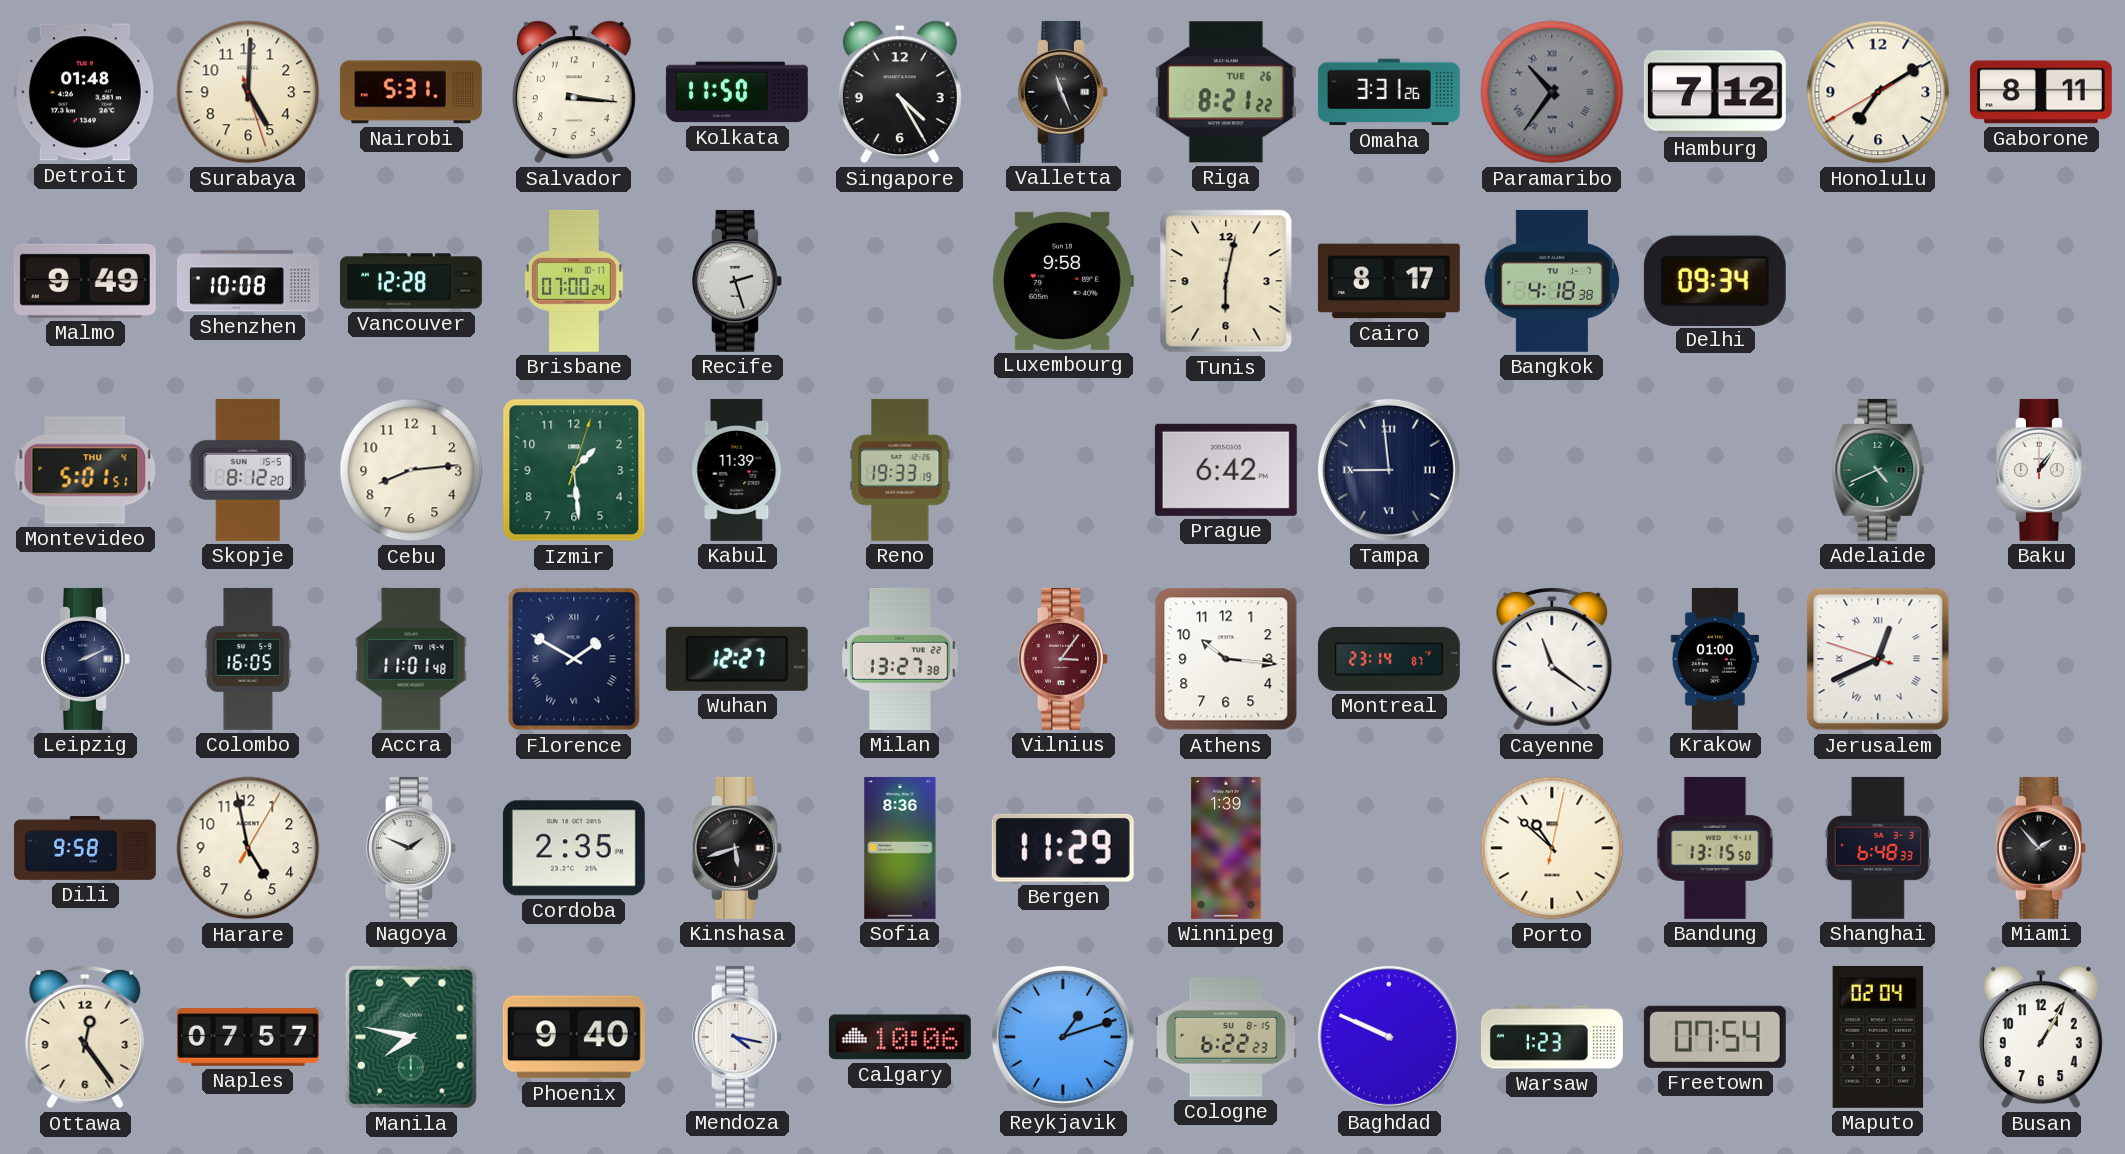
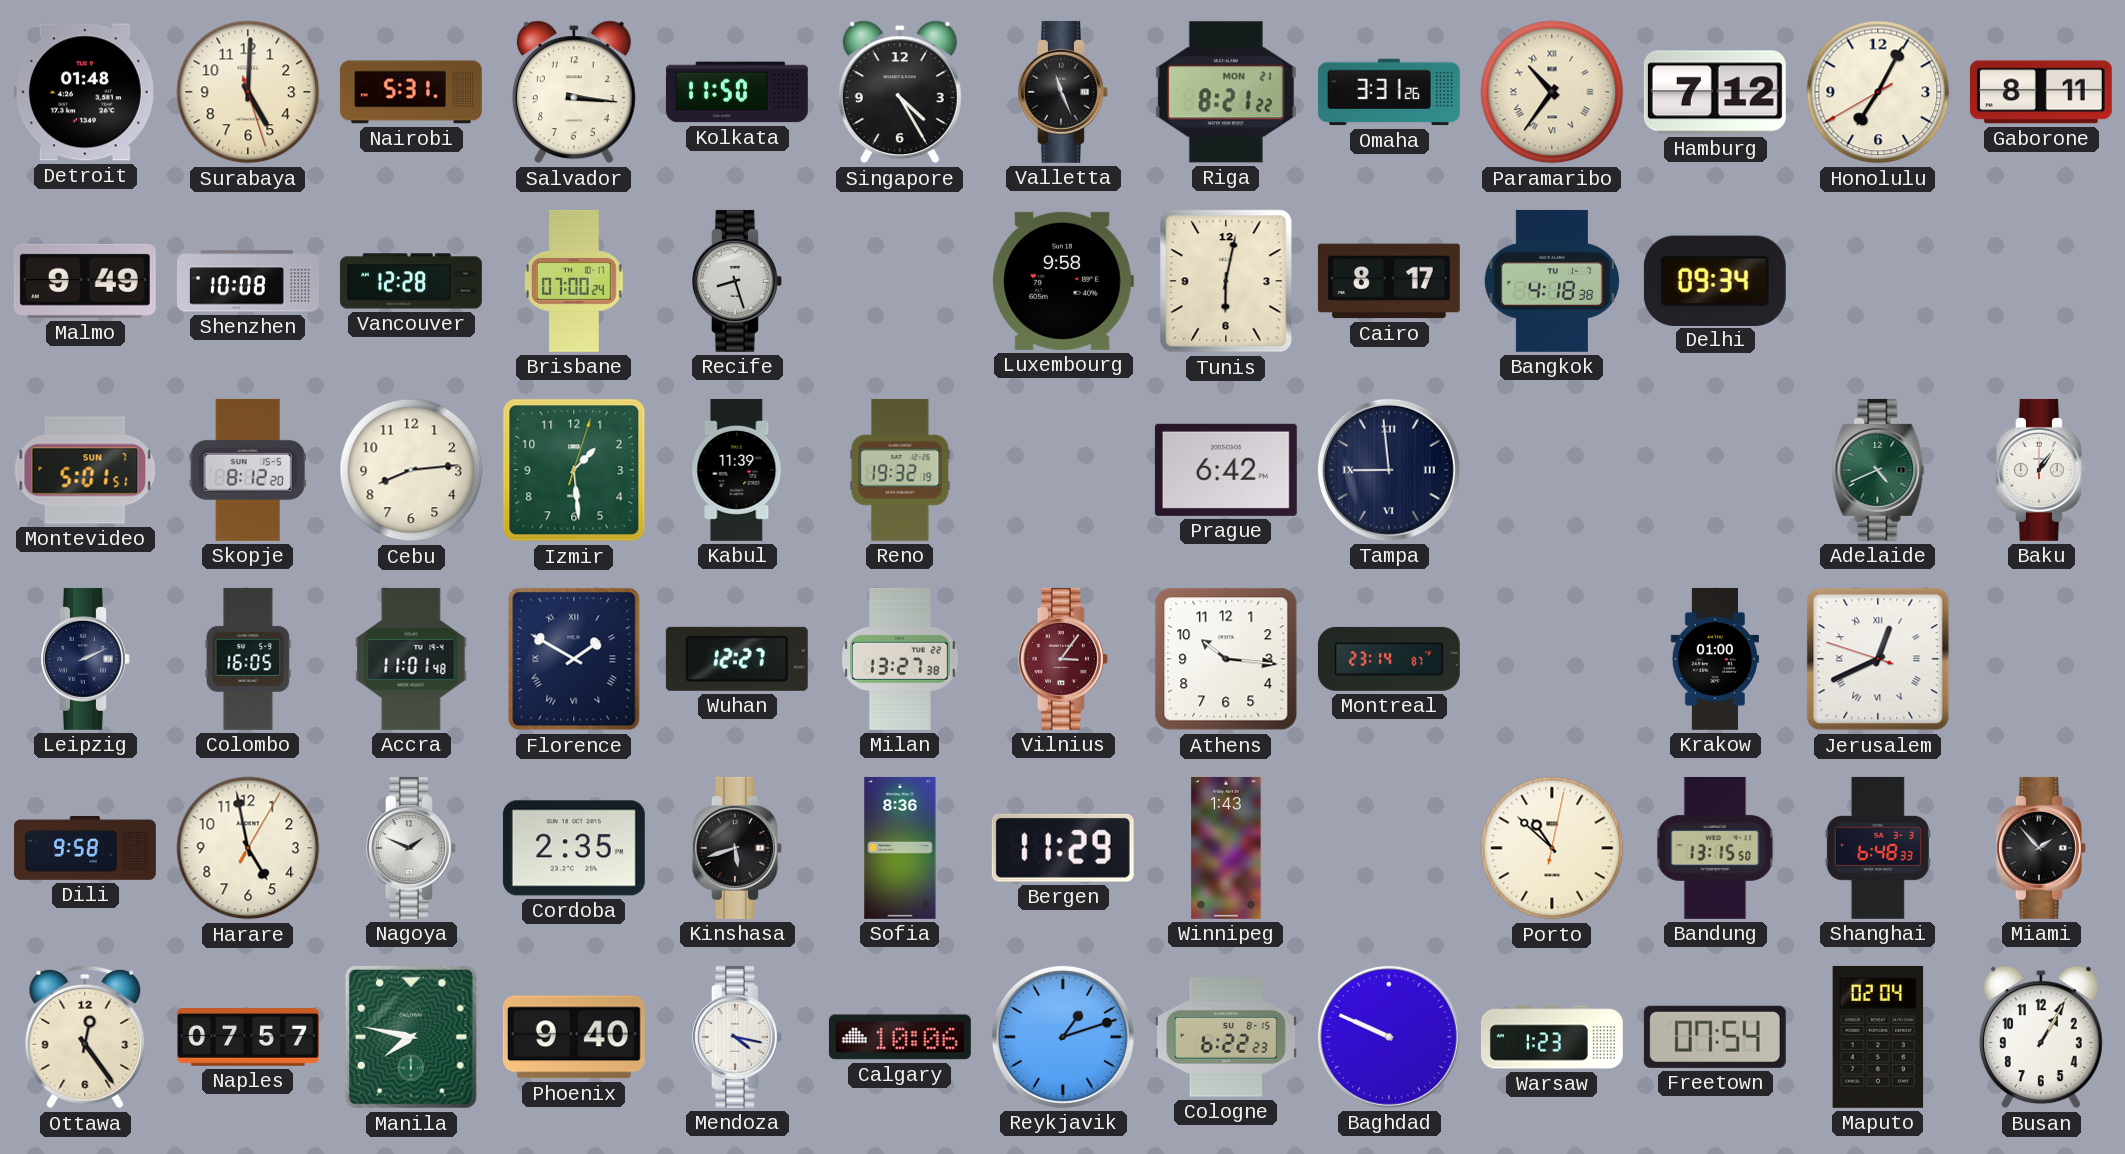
Riga date: TUE 26 -> MON 21 (1226, 92)
Paramaribo dial: grey -> cream (1552, 92)
Honolulu: 7:09 -> 7:04 (1878, 92)
Recife: 2:27 -> 8:27 (737, 281)
Montevideo date: THU 4 -> SUN 7 (85, 470)
Reno: 19:33 -> 19:32 (900, 470)
Cayenne: 11:21 -> none (1552, 659)
Winnipeg: 1:39 -> 1:43 (1226, 848)
